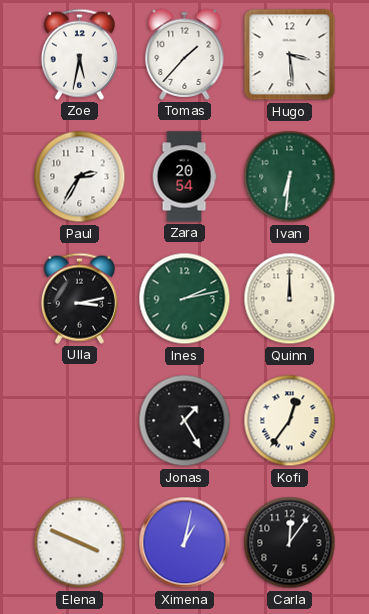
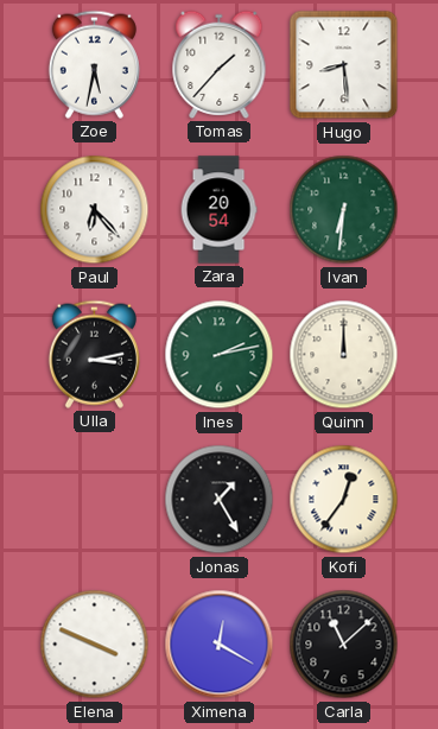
Hugo: 3:29 -> 8:29 (344, 65)
Paul: 2:35 -> 6:23 (95, 210)
Ximena: 1:02 -> 12:20 (220, 645)
Carla: 12:06 -> 11:08 (344, 645)
